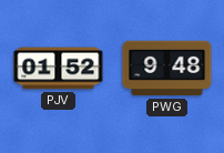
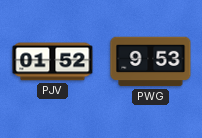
PWG: 9:48 -> 9:53 (151, 62)
